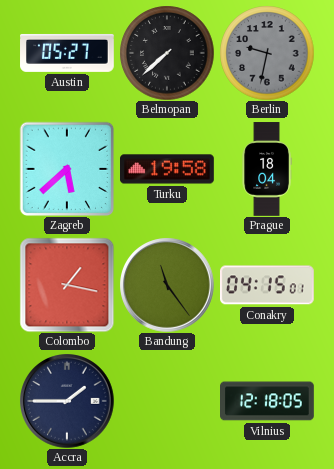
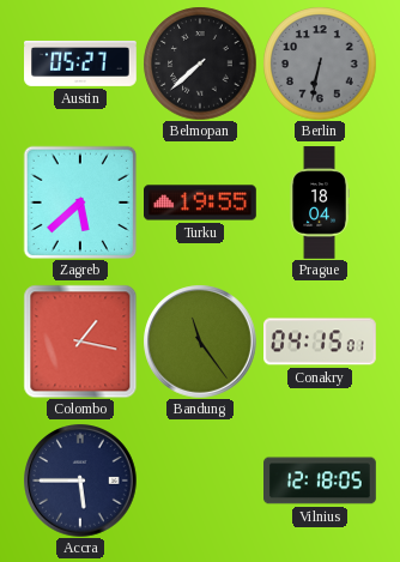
Berlin: 9:32 -> 6:32 (320, 64)
Turku: 19:58 -> 19:55 (201, 203)
Accra: 1:45 -> 5:45 (80, 481)
